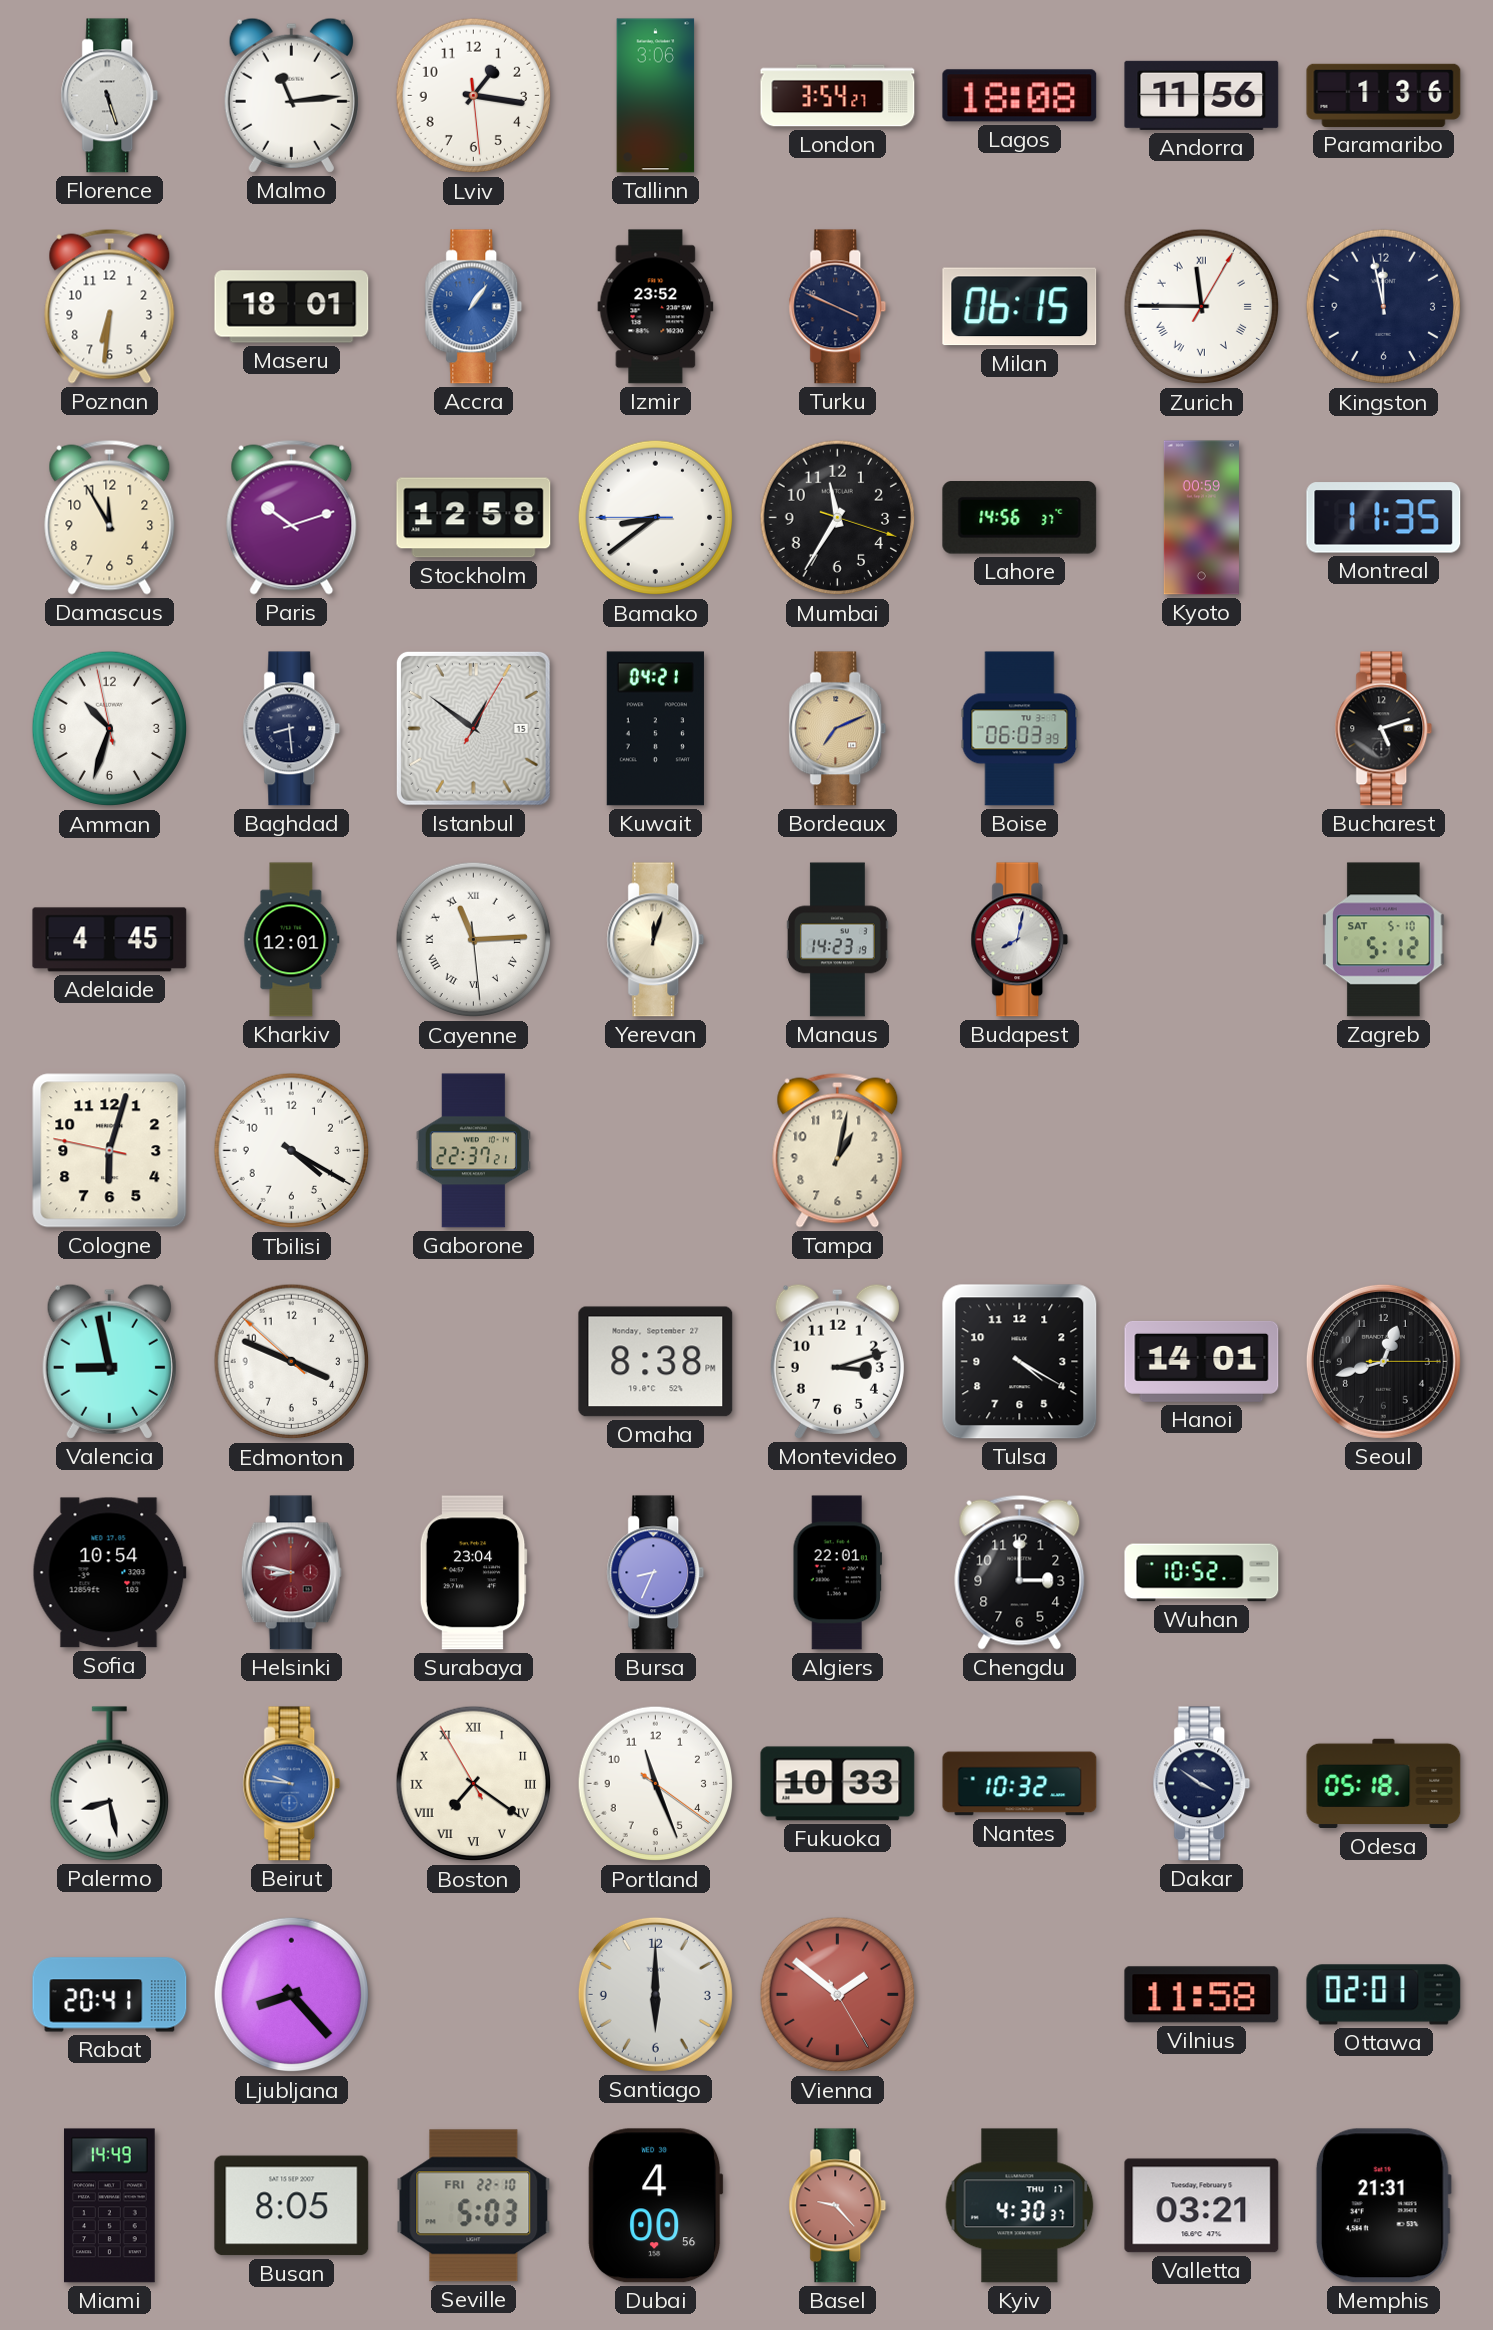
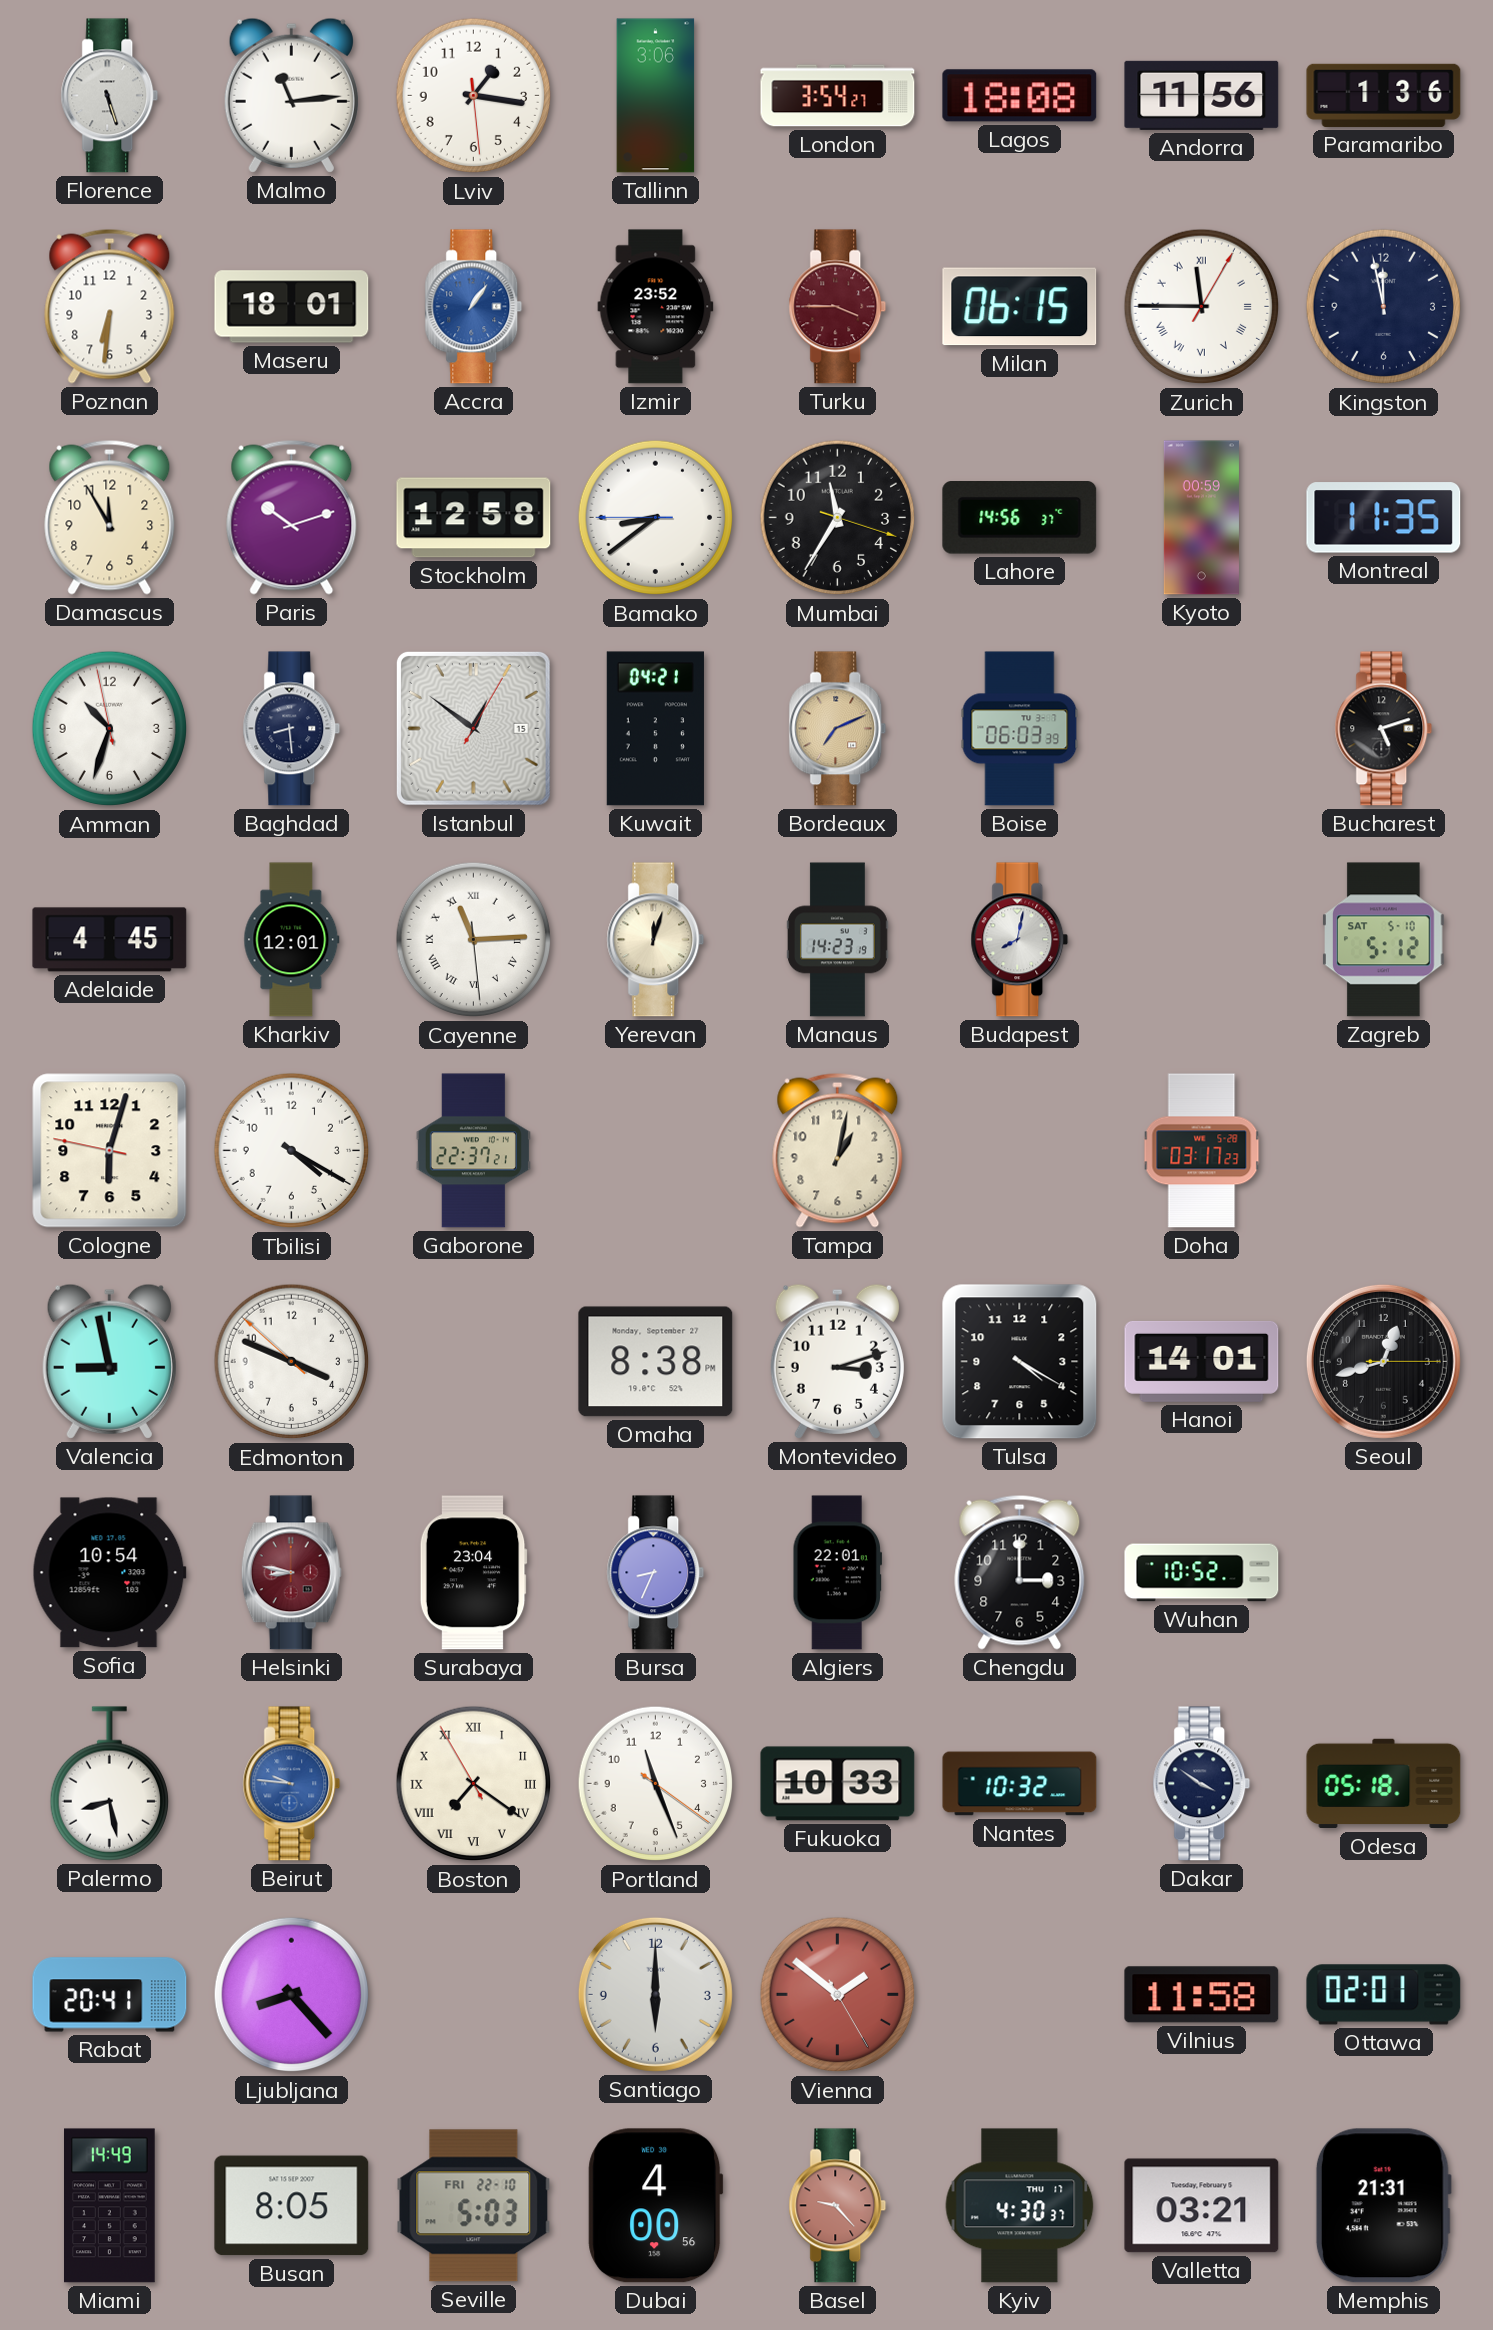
Turku: 3:49 -> 3:45 (838, 307)
Turku dial: navy -> burgundy (838, 307)
Doha: none -> 03:17 (1202, 1151)
